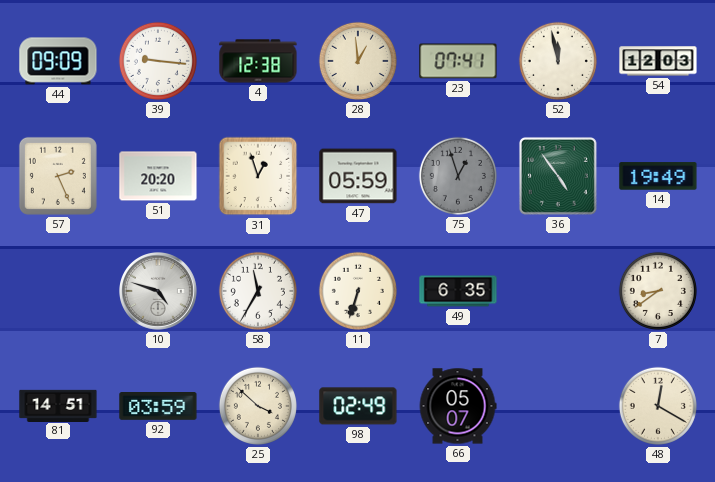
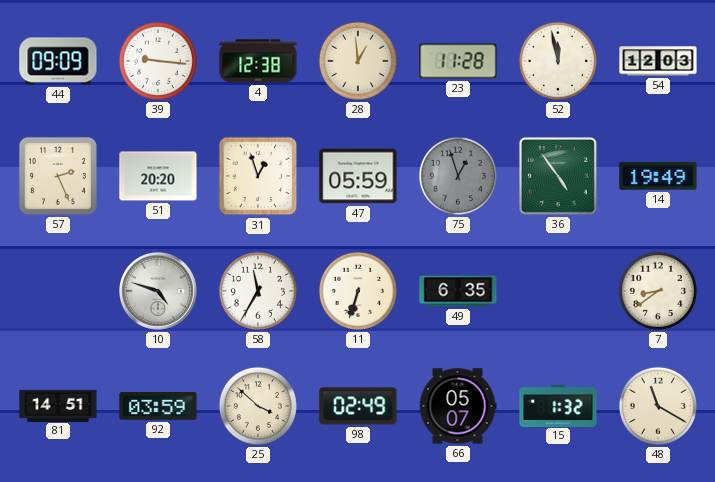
23: 07:41 -> 11:28 (458, 61)
15: none -> 1:32 (558, 405)
48: 12:20 -> 11:20 (658, 406)
